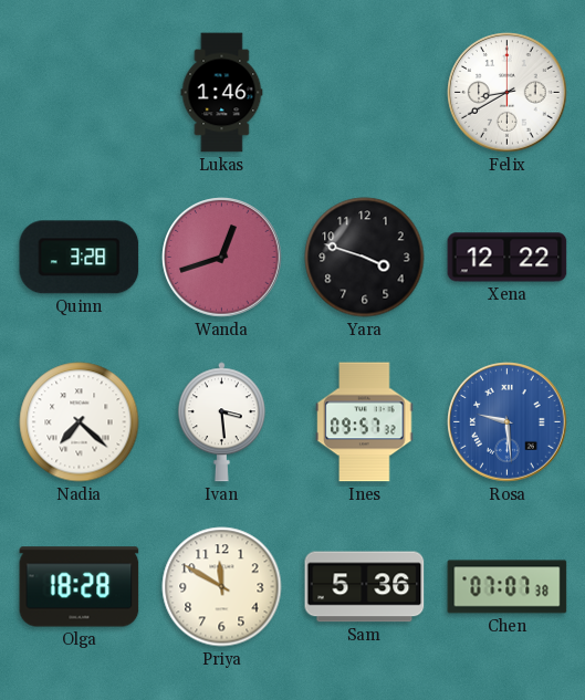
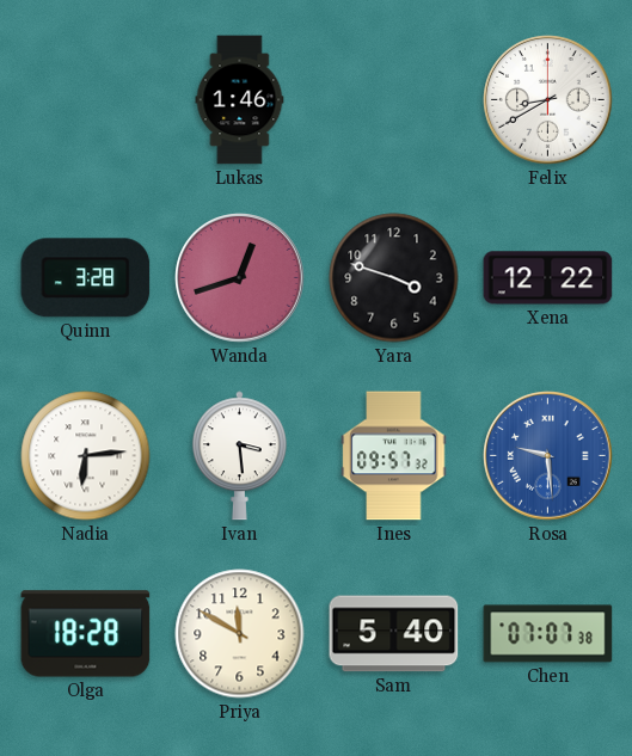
Nadia: 7:22 -> 6:14 (86, 456)
Sam: 5:36 -> 5:40 (394, 634)
